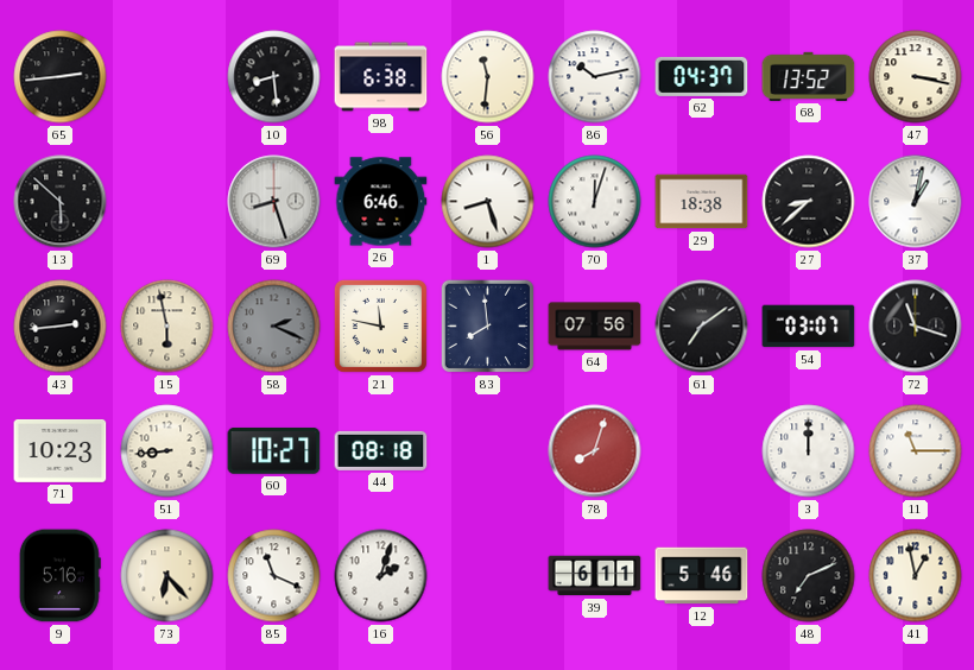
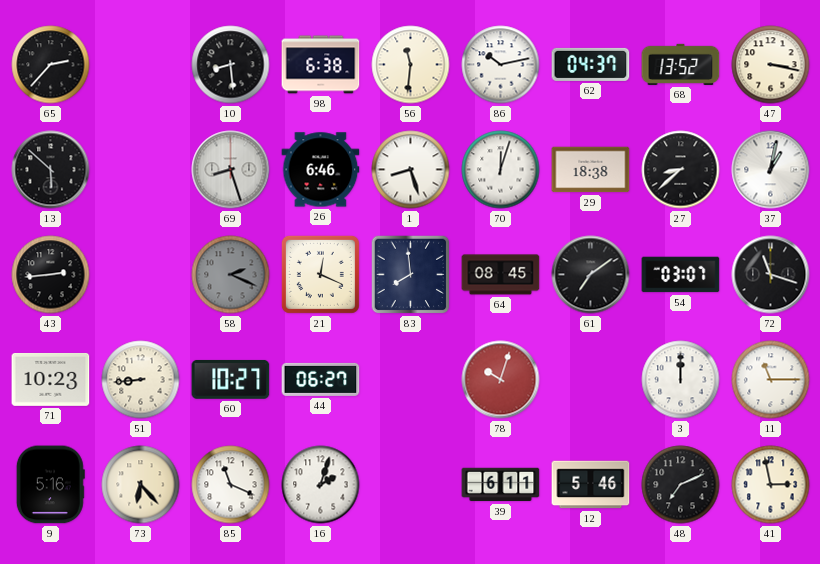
65: 2:44 -> 2:37 (51, 65)
15: 5:58 -> none (167, 327)
21: 11:47 -> 12:19 (320, 274)
64: 07:56 -> 08:45 (501, 275)
44: 08:18 -> 06:27 (321, 379)
78: 8:03 -> 10:03 (501, 380)
41: 12:58 -> 2:58 (771, 485)
